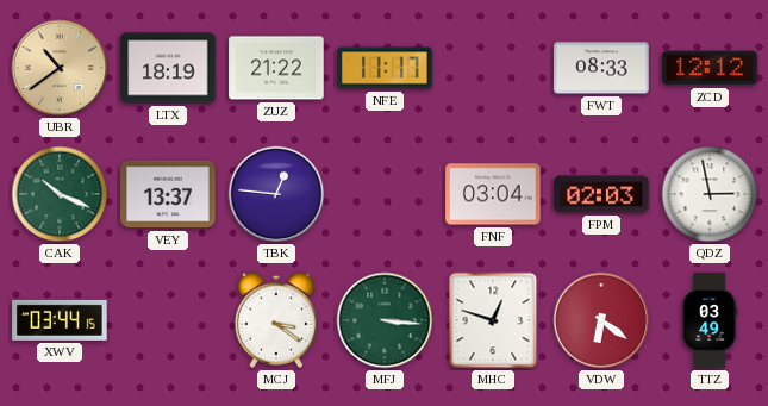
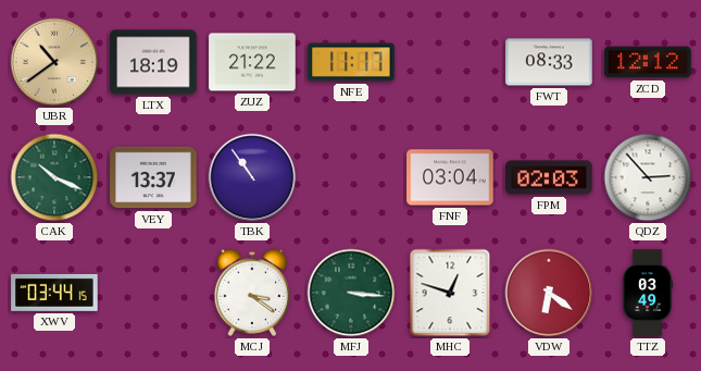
TBK: 12:46 -> 10:54 (252, 177)
QDZ: 2:58 -> 2:53 (648, 177)
